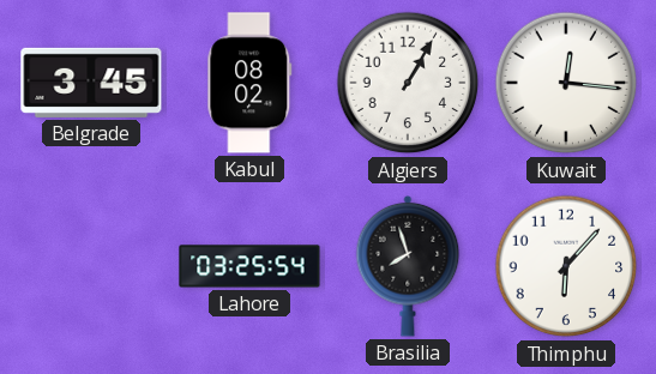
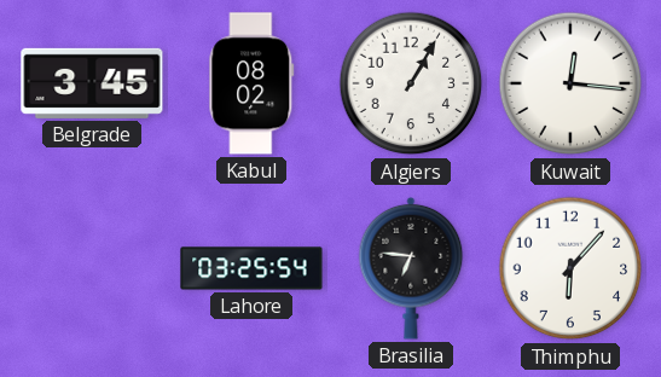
Brasilia: 7:57 -> 6:46 (411, 268)
